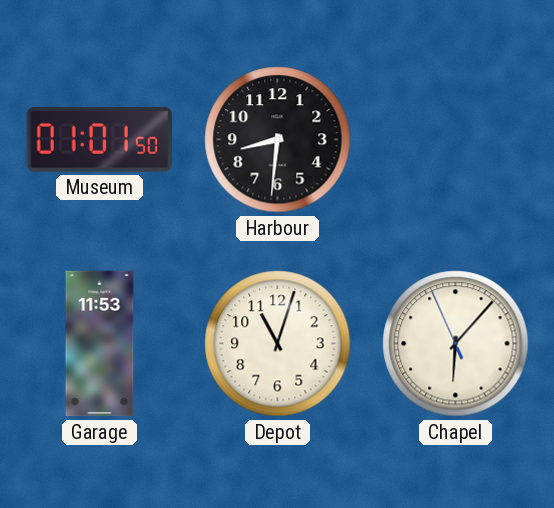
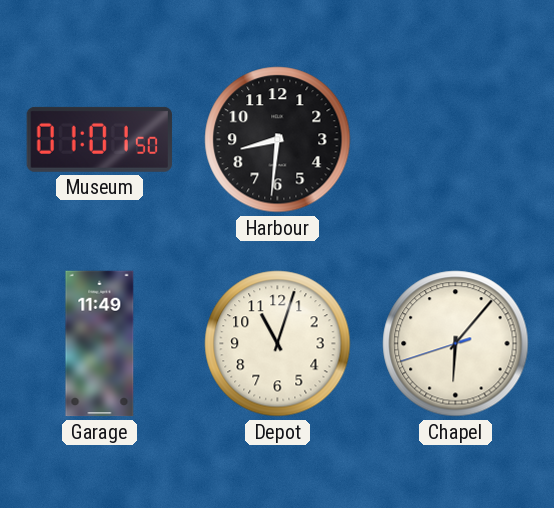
Garage: 11:53 -> 11:49 (100, 344)
Chapel: 6:06:56 -> 6:06:42 (456, 344)
